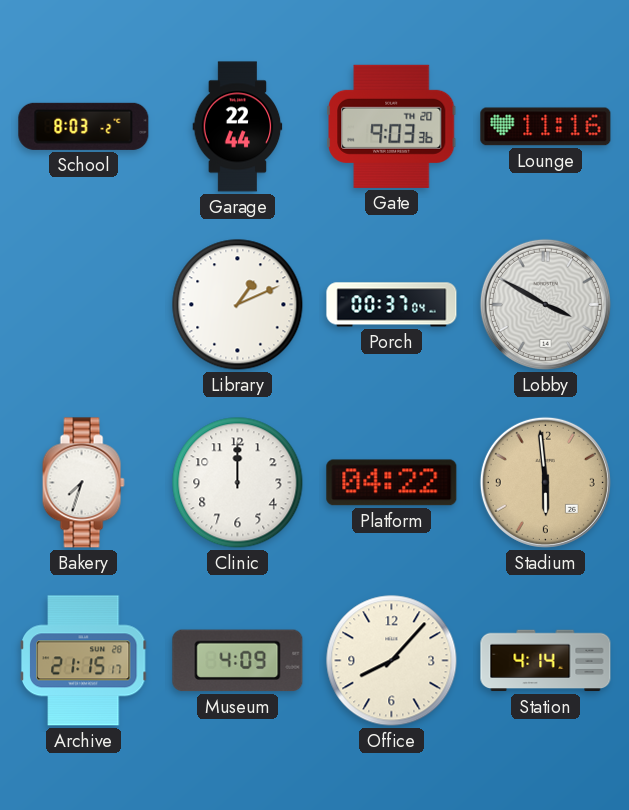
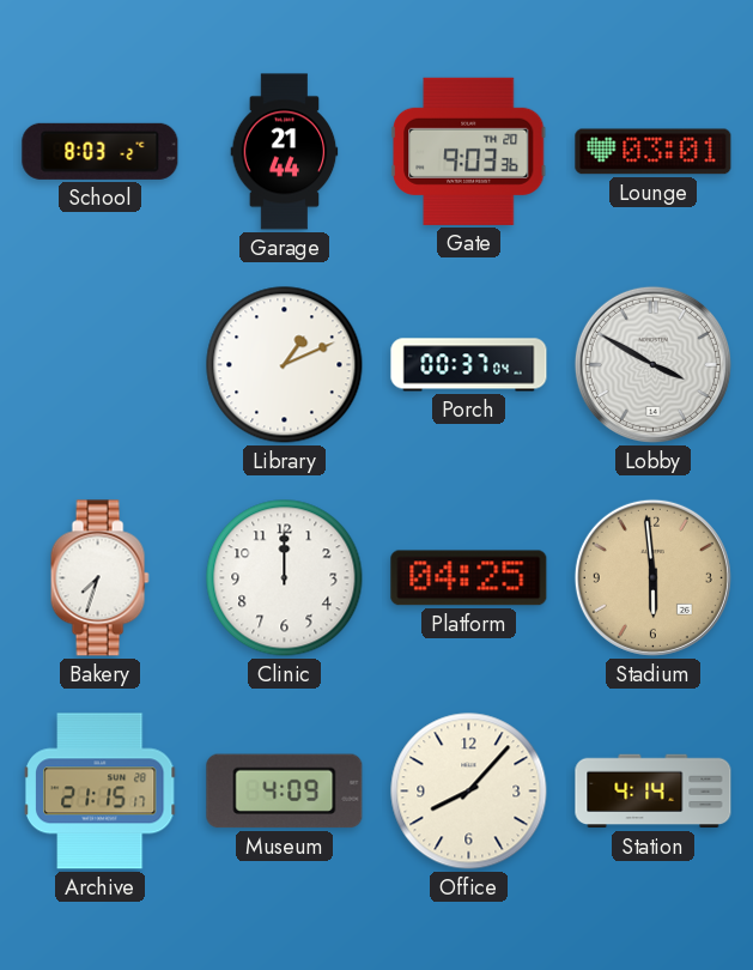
Garage: 22:44 -> 21:44 (285, 152)
Lounge: 11:16 -> 03:01 (654, 152)
Platform: 04:22 -> 04:25 (469, 578)
